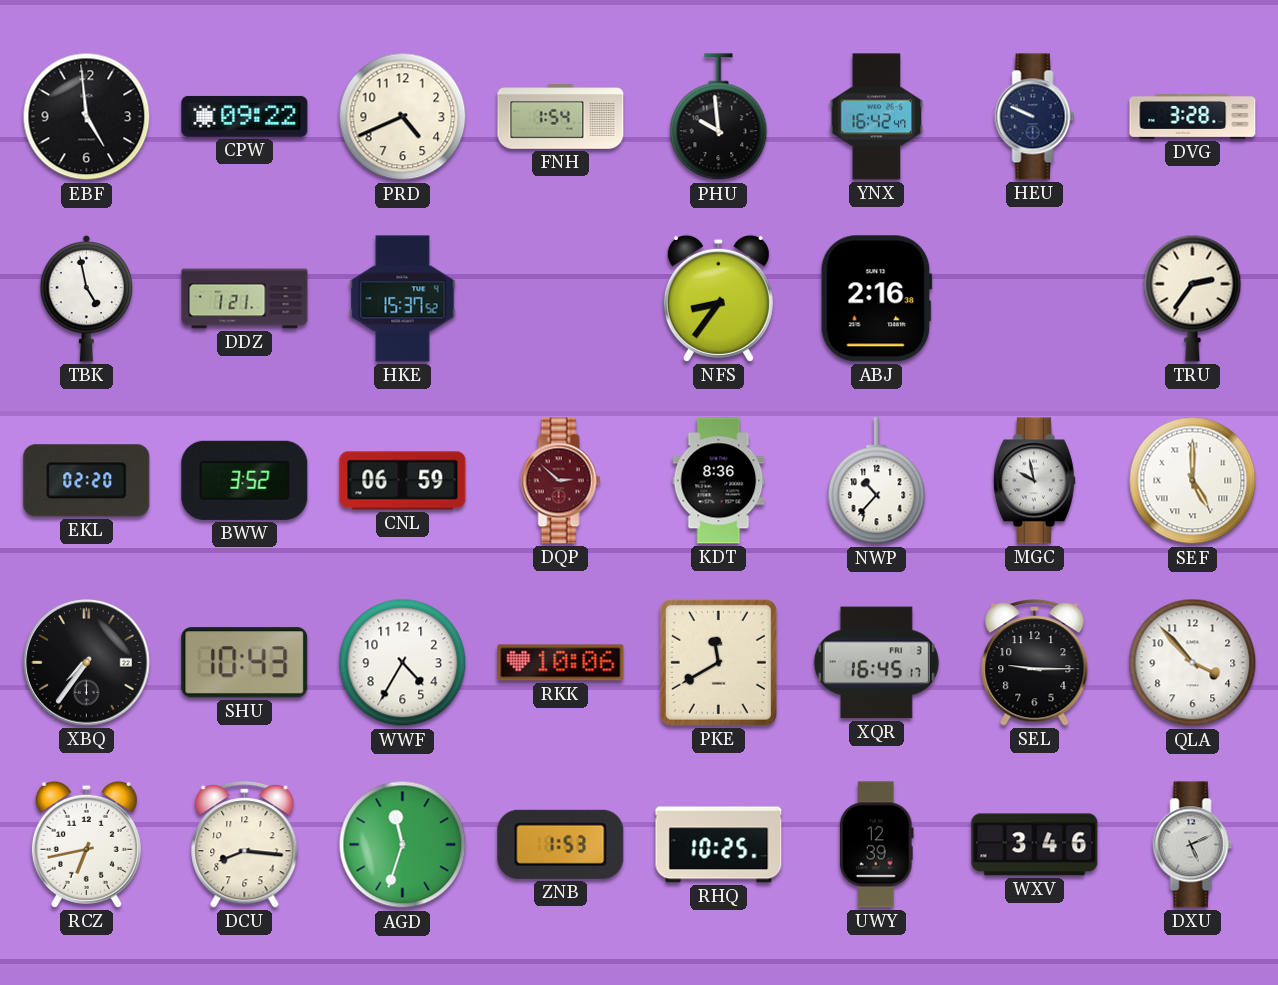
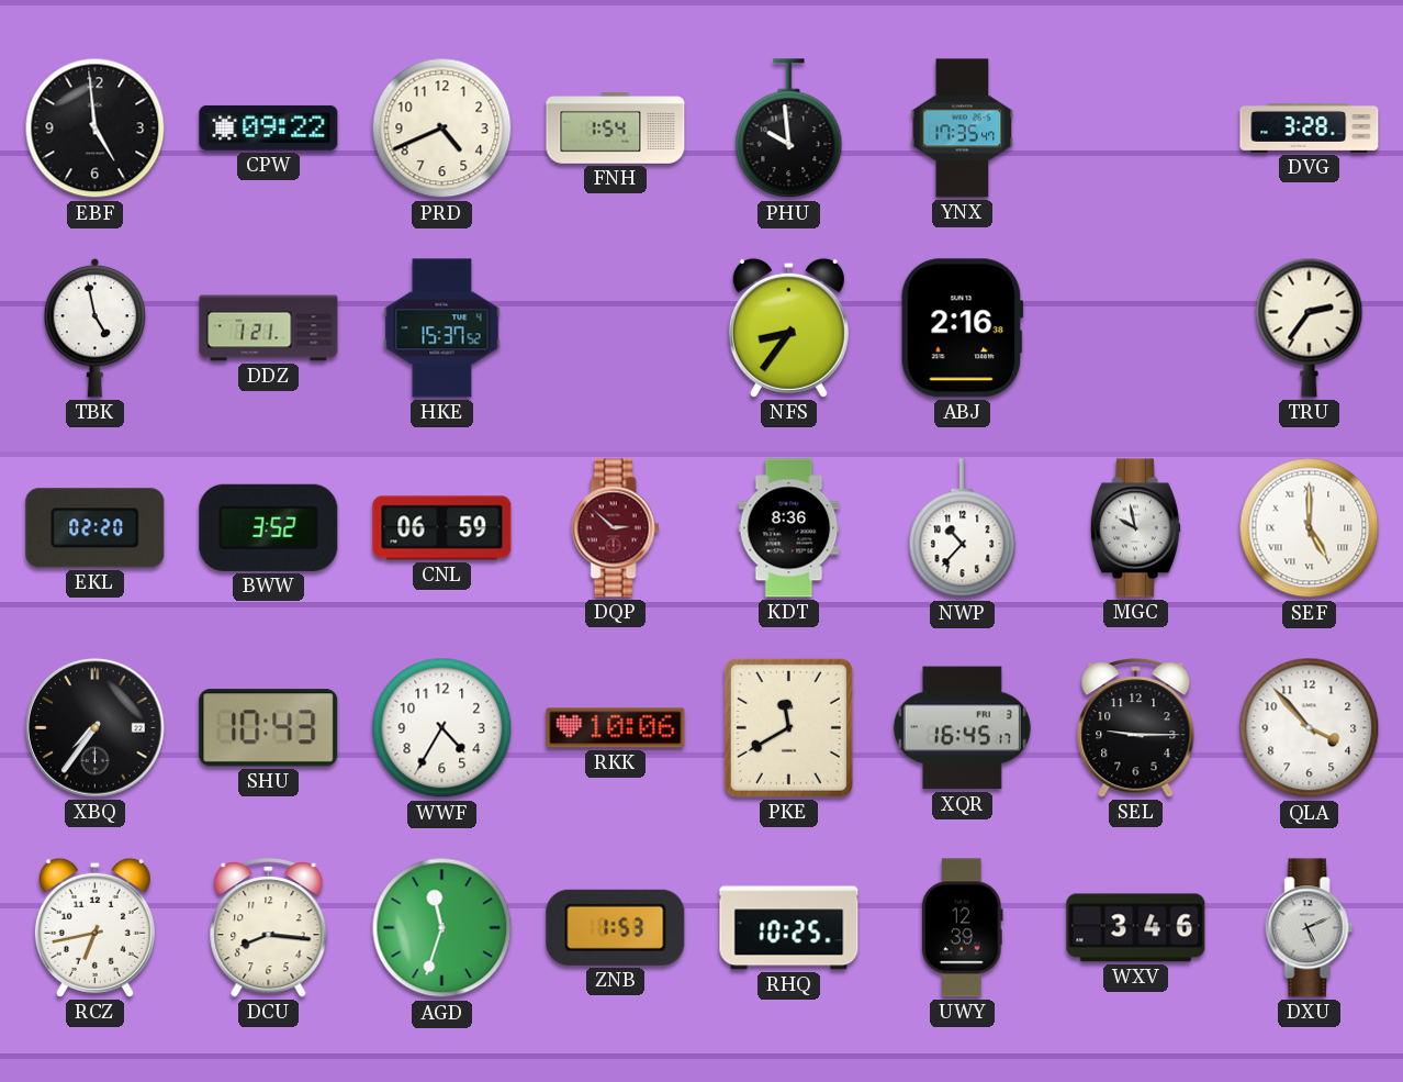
YNX: 16:42 -> 17:35 (963, 129)
HEU: 9:49 -> none (1035, 117)
